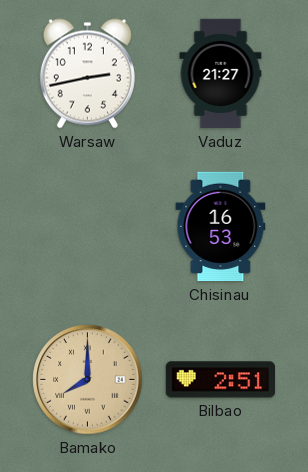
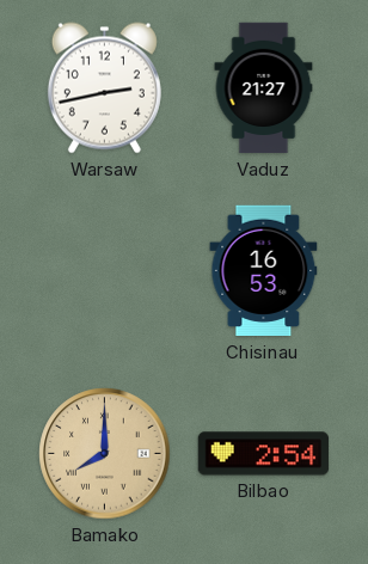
Bilbao: 2:51 -> 2:54 (264, 454)
